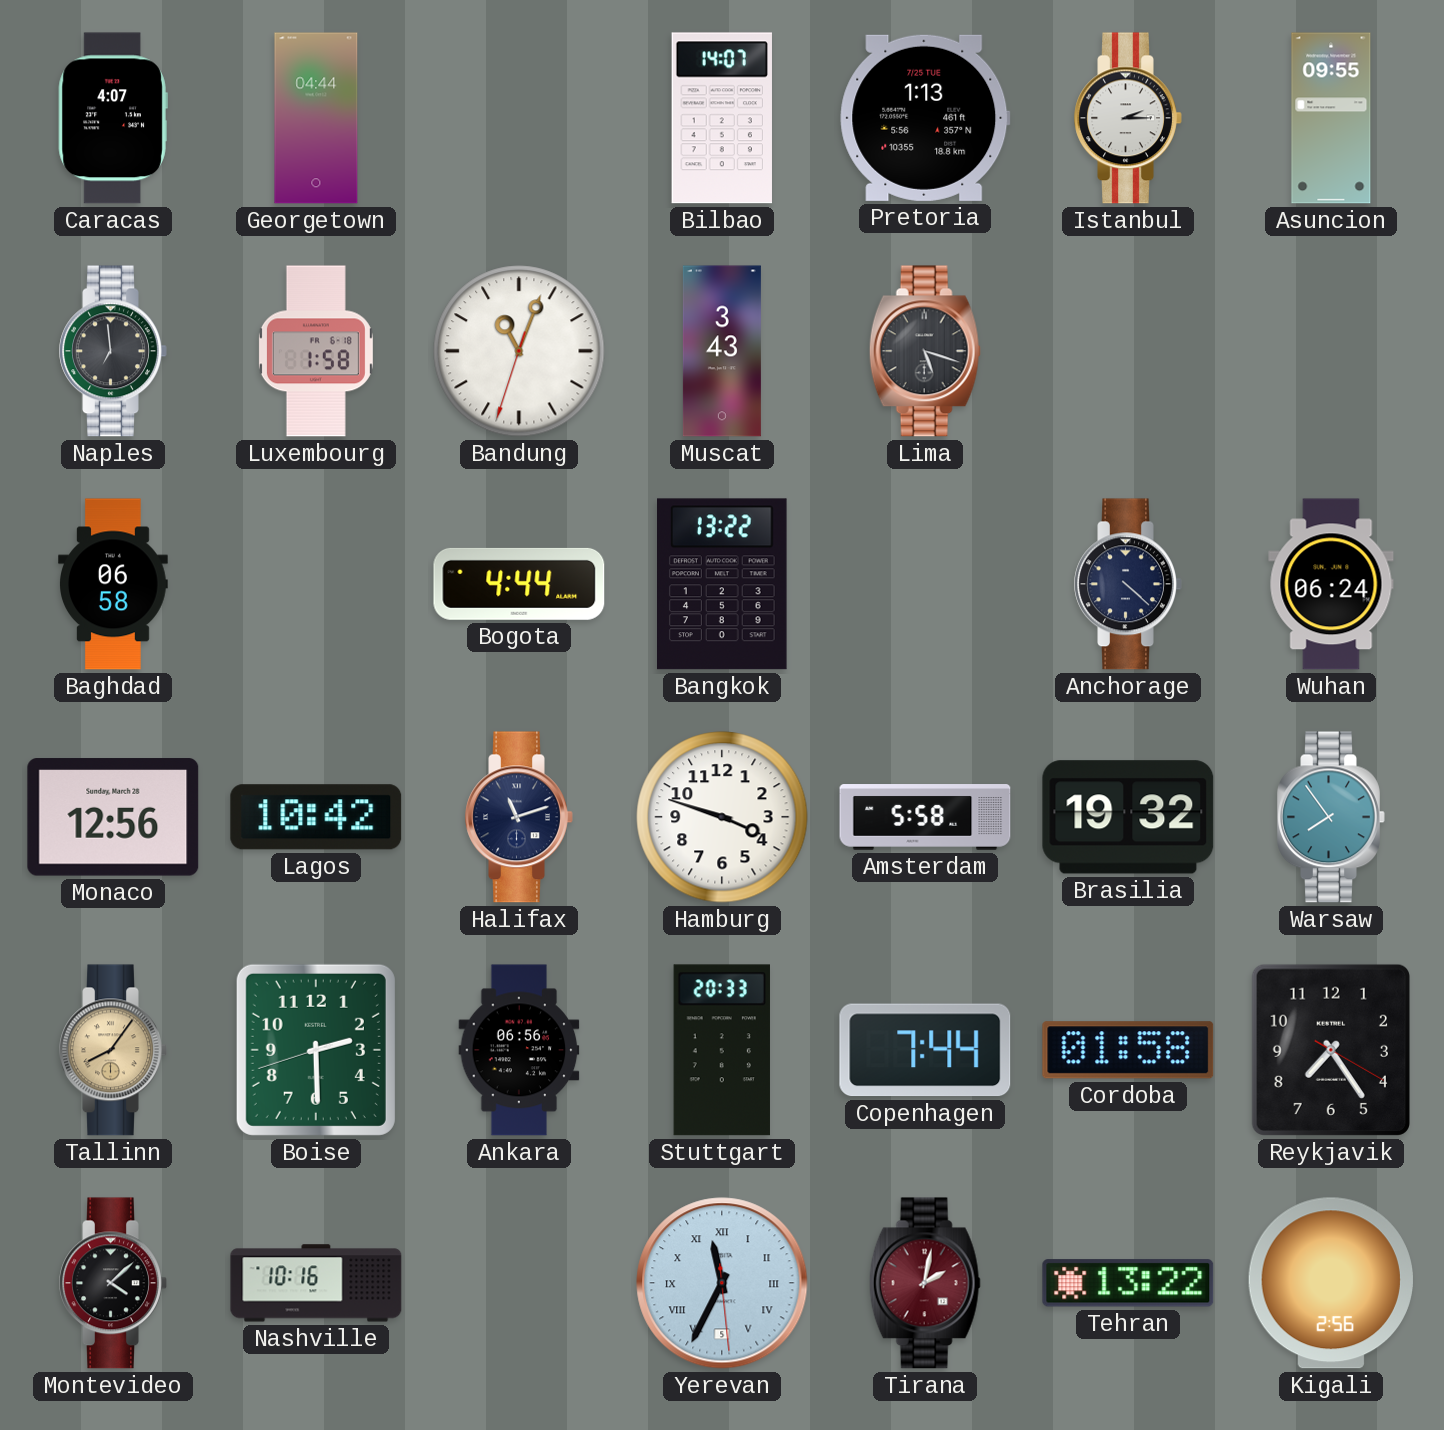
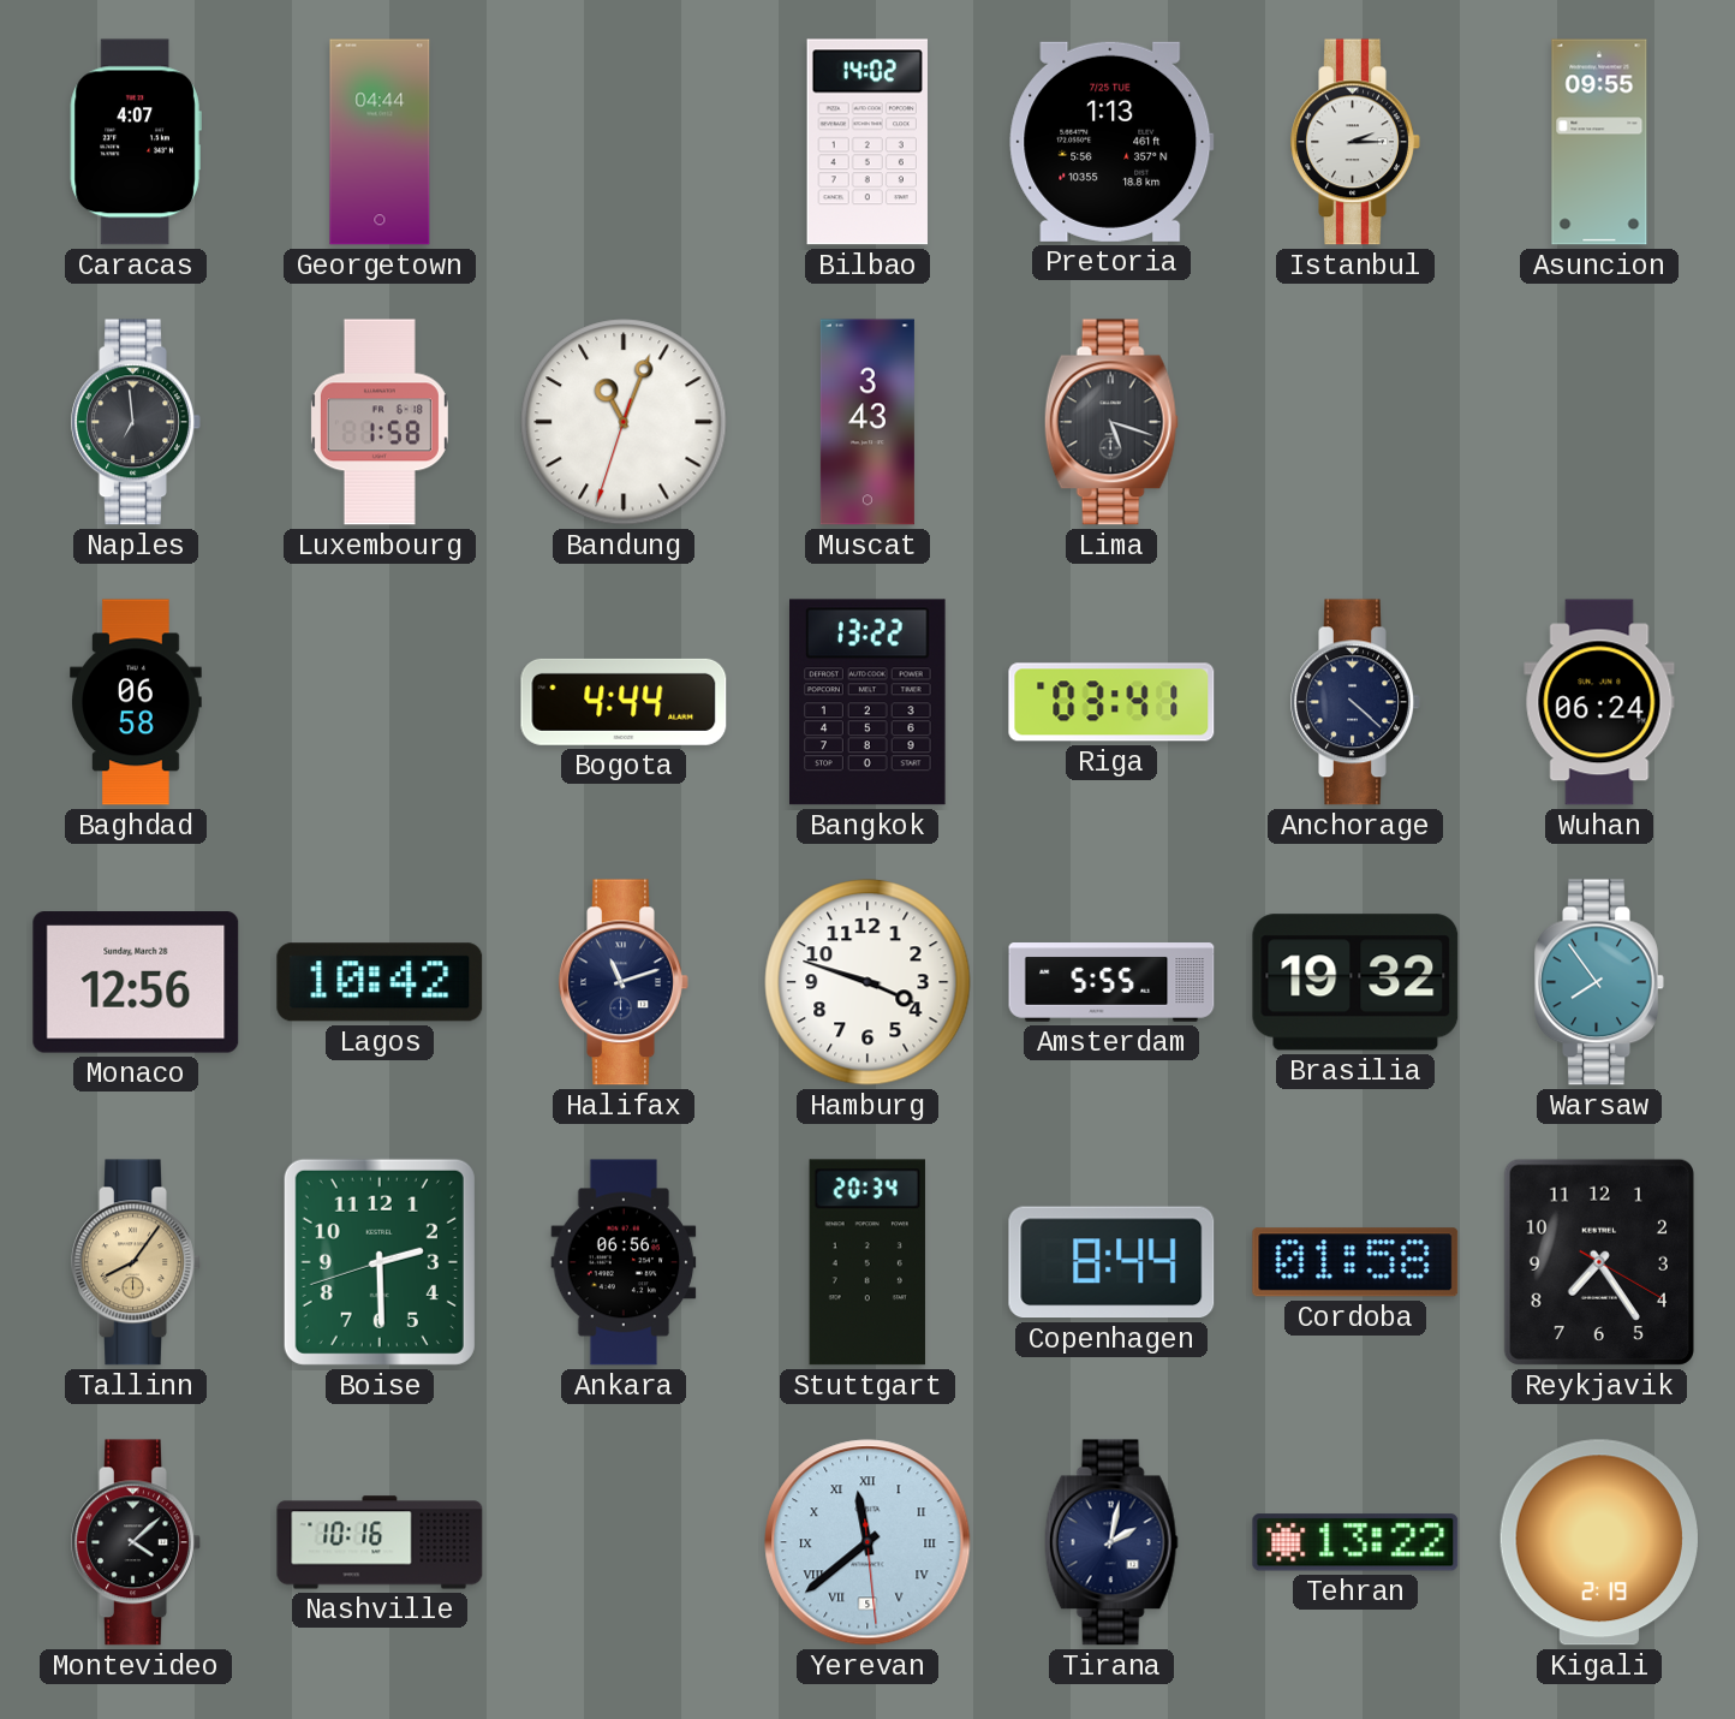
Bilbao: 14:07 -> 14:02 (867, 142)
Riga: none -> 03:41 (1111, 702)
Amsterdam: 5:58 -> 5:55 (1111, 982)
Stuttgart: 20:33 -> 20:34 (867, 1262)
Copenhagen: 7:44 -> 8:44 (1111, 1262)
Yerevan: 11:34 -> 11:38 (867, 1542)
Tirana dial: burgundy -> navy (1111, 1542)
Kigali: 2:56 -> 2:19 (1599, 1542)
